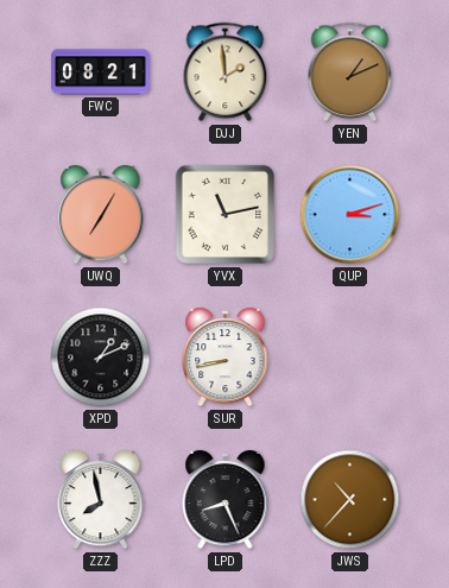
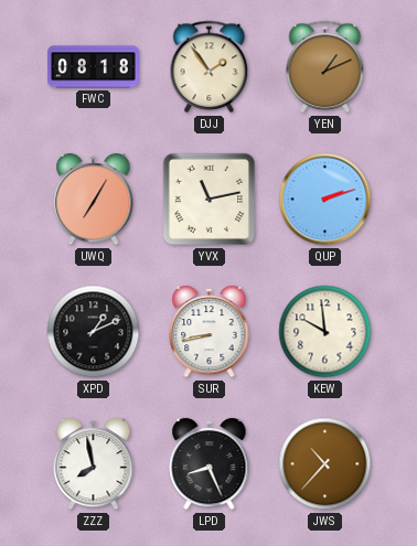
FWC: 08:21 -> 08:18 (94, 67)
DJJ: 1:59 -> 1:54 (210, 67)
QUP: 3:12 -> 2:12 (325, 200)
KEW: none -> 9:59 (325, 332)
